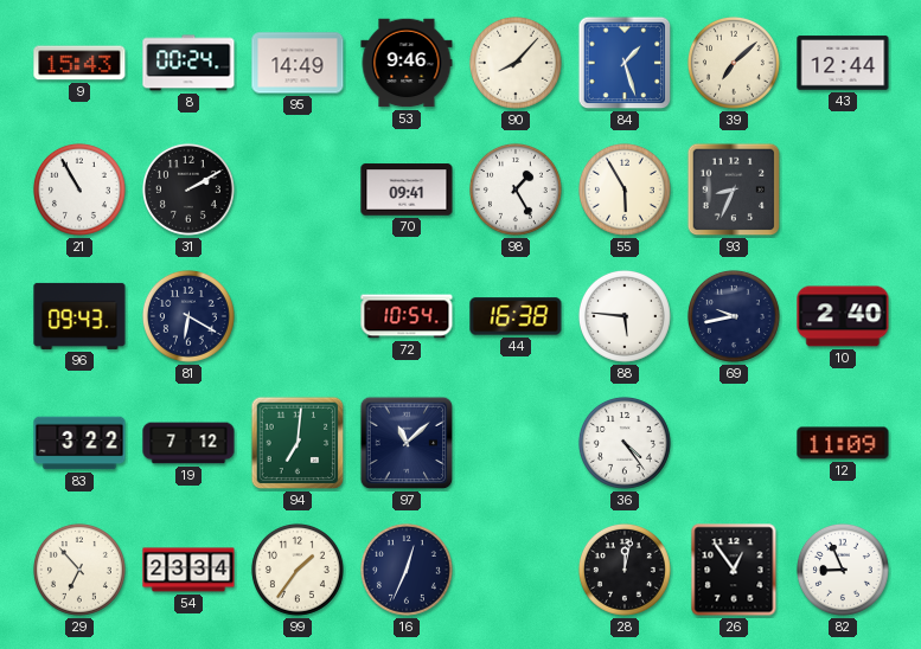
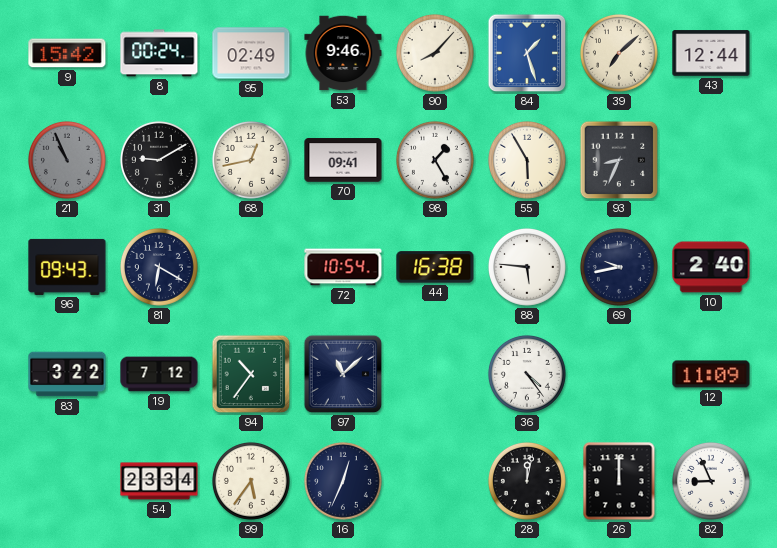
9: 15:43 -> 15:42 (67, 53)
95: 14:49 -> 02:49 (251, 53)
21: 10:55 -> 10:56 (67, 160)
21 dial: white -> grey (67, 160)
31: 2:10 -> 9:10 (159, 160)
68: none -> 12:43 (251, 160)
94: 7:01 -> 10:36 (251, 374)
29: 6:53 -> none (79, 570)
99: 1:36 -> 5:36 (251, 481)
26: 12:54 -> 12:00 (619, 481)
